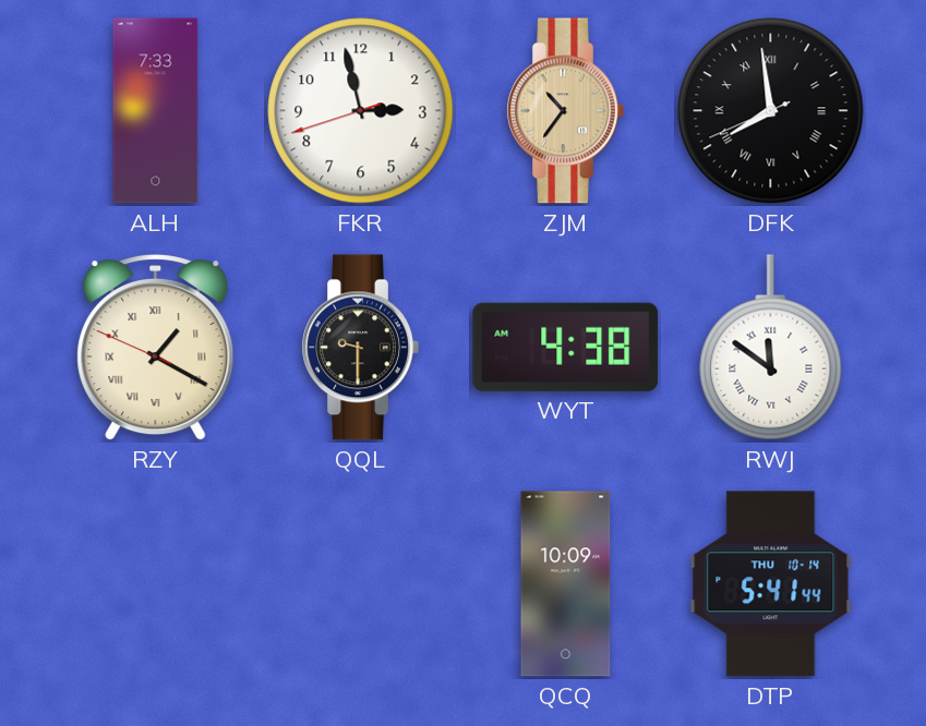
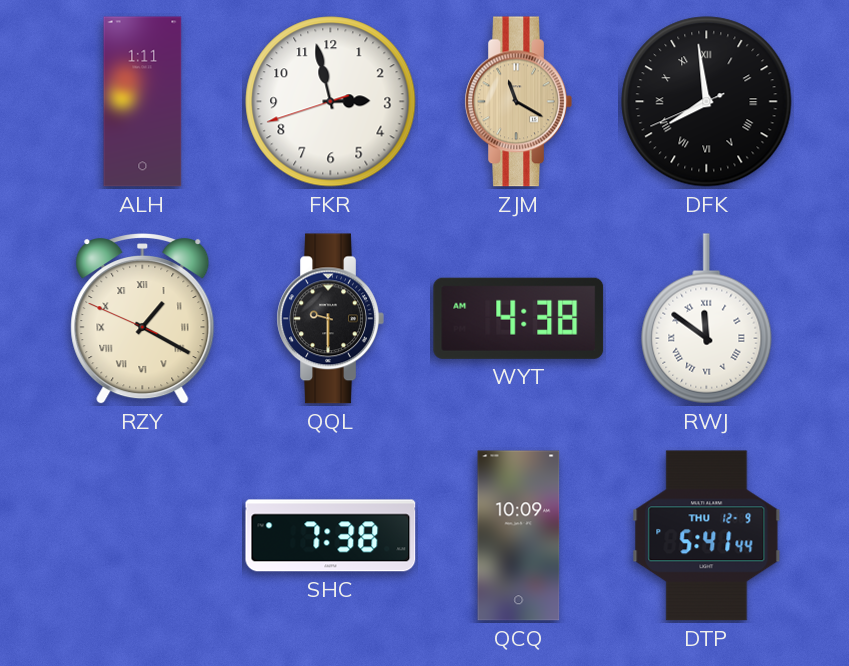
ALH: 7:33 -> 1:11 (143, 102)
ZJM: 10:36 -> 11:20 (518, 102)
SHC: none -> 7:38 (331, 536)
DTP date: THU 10-14 -> THU 12-9 (707, 536)
